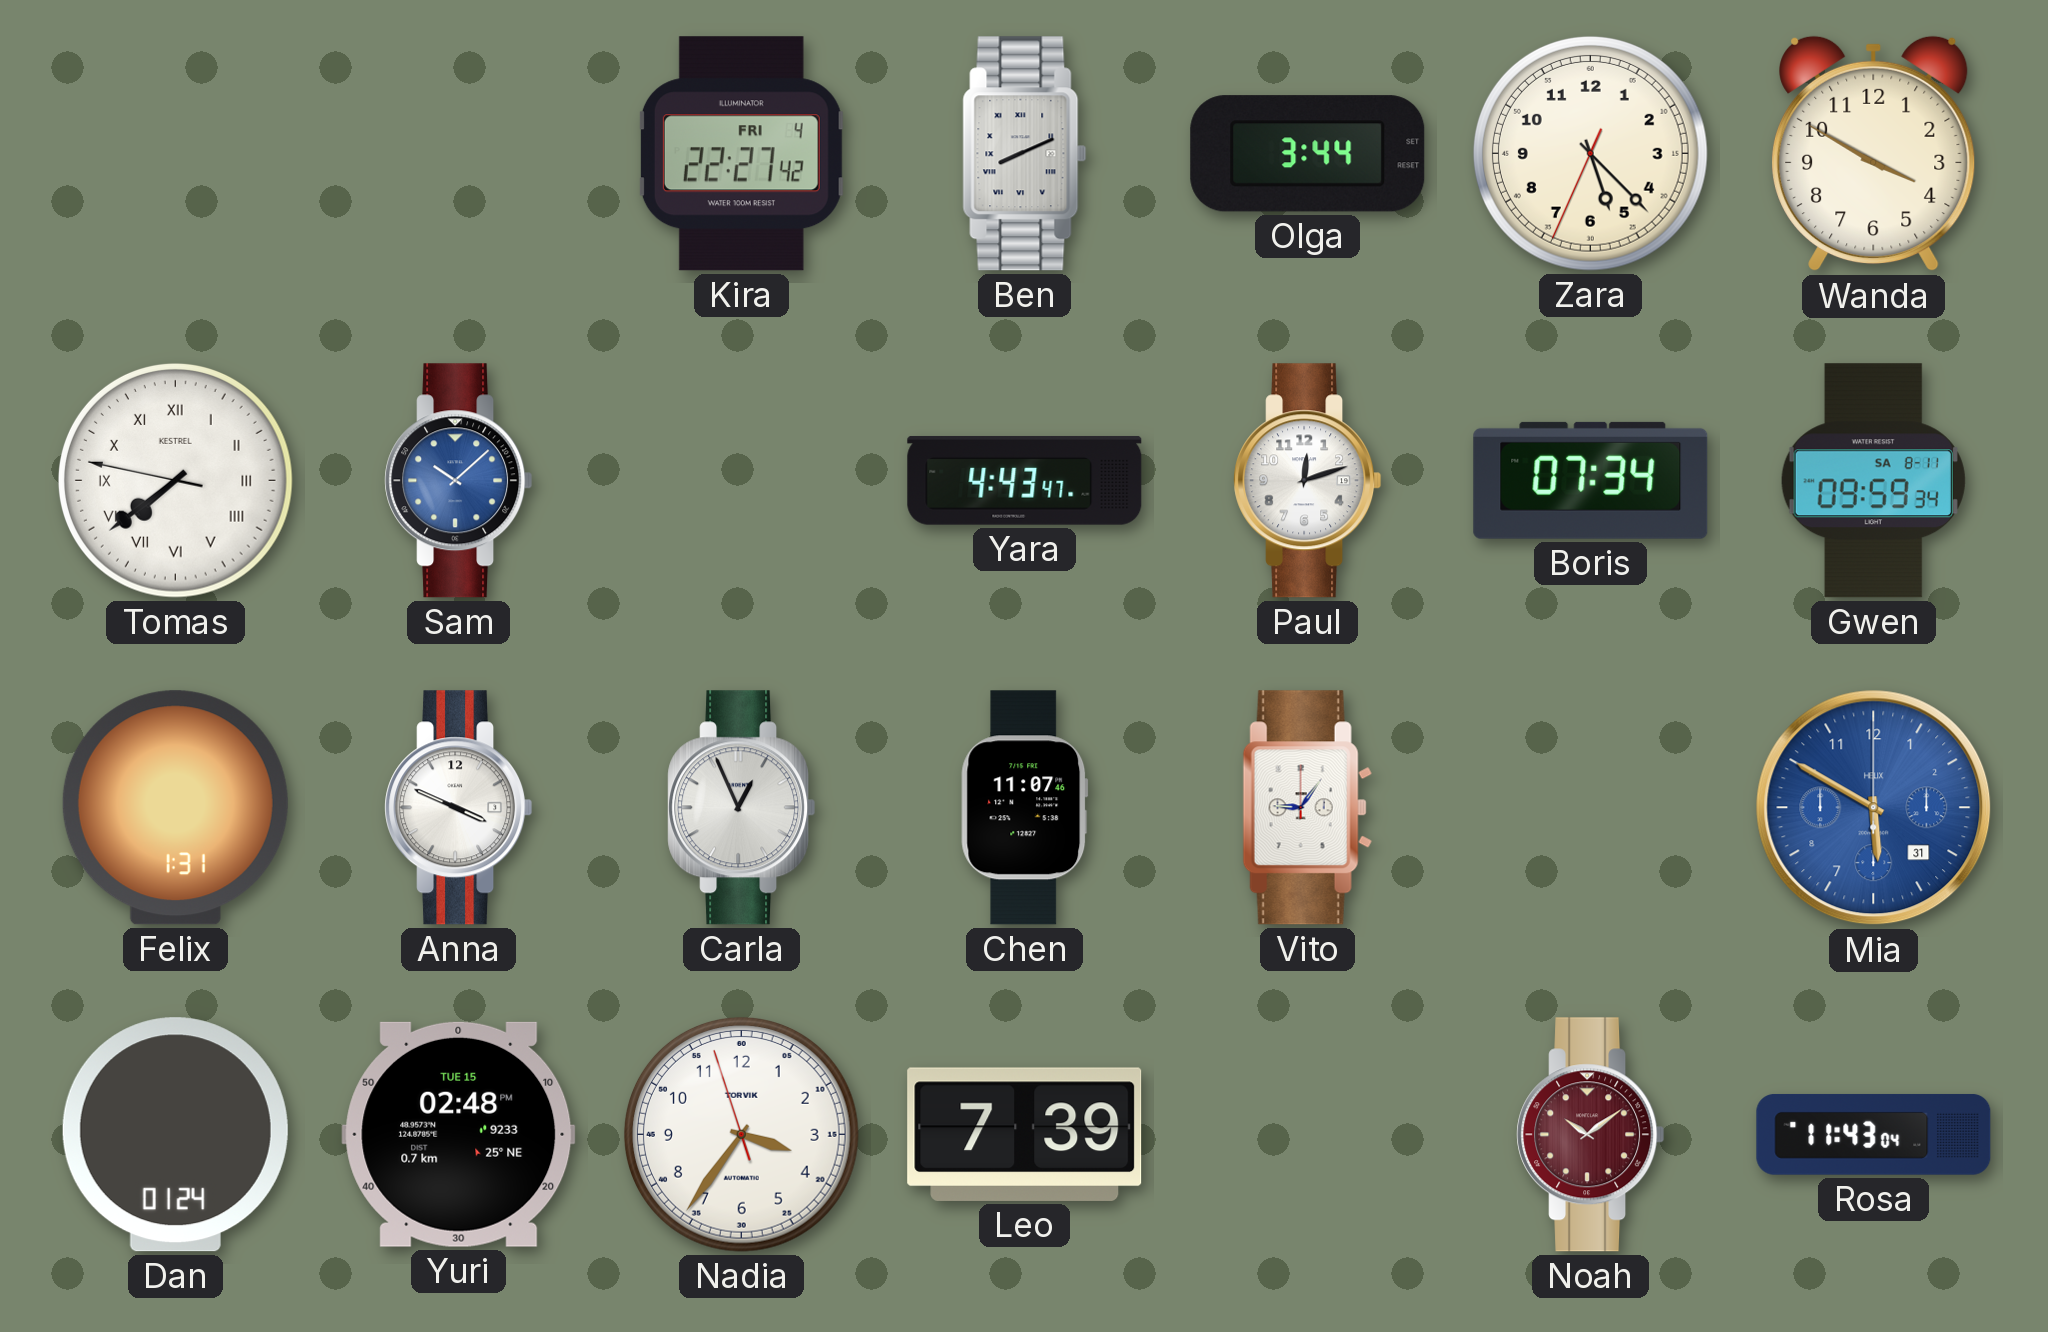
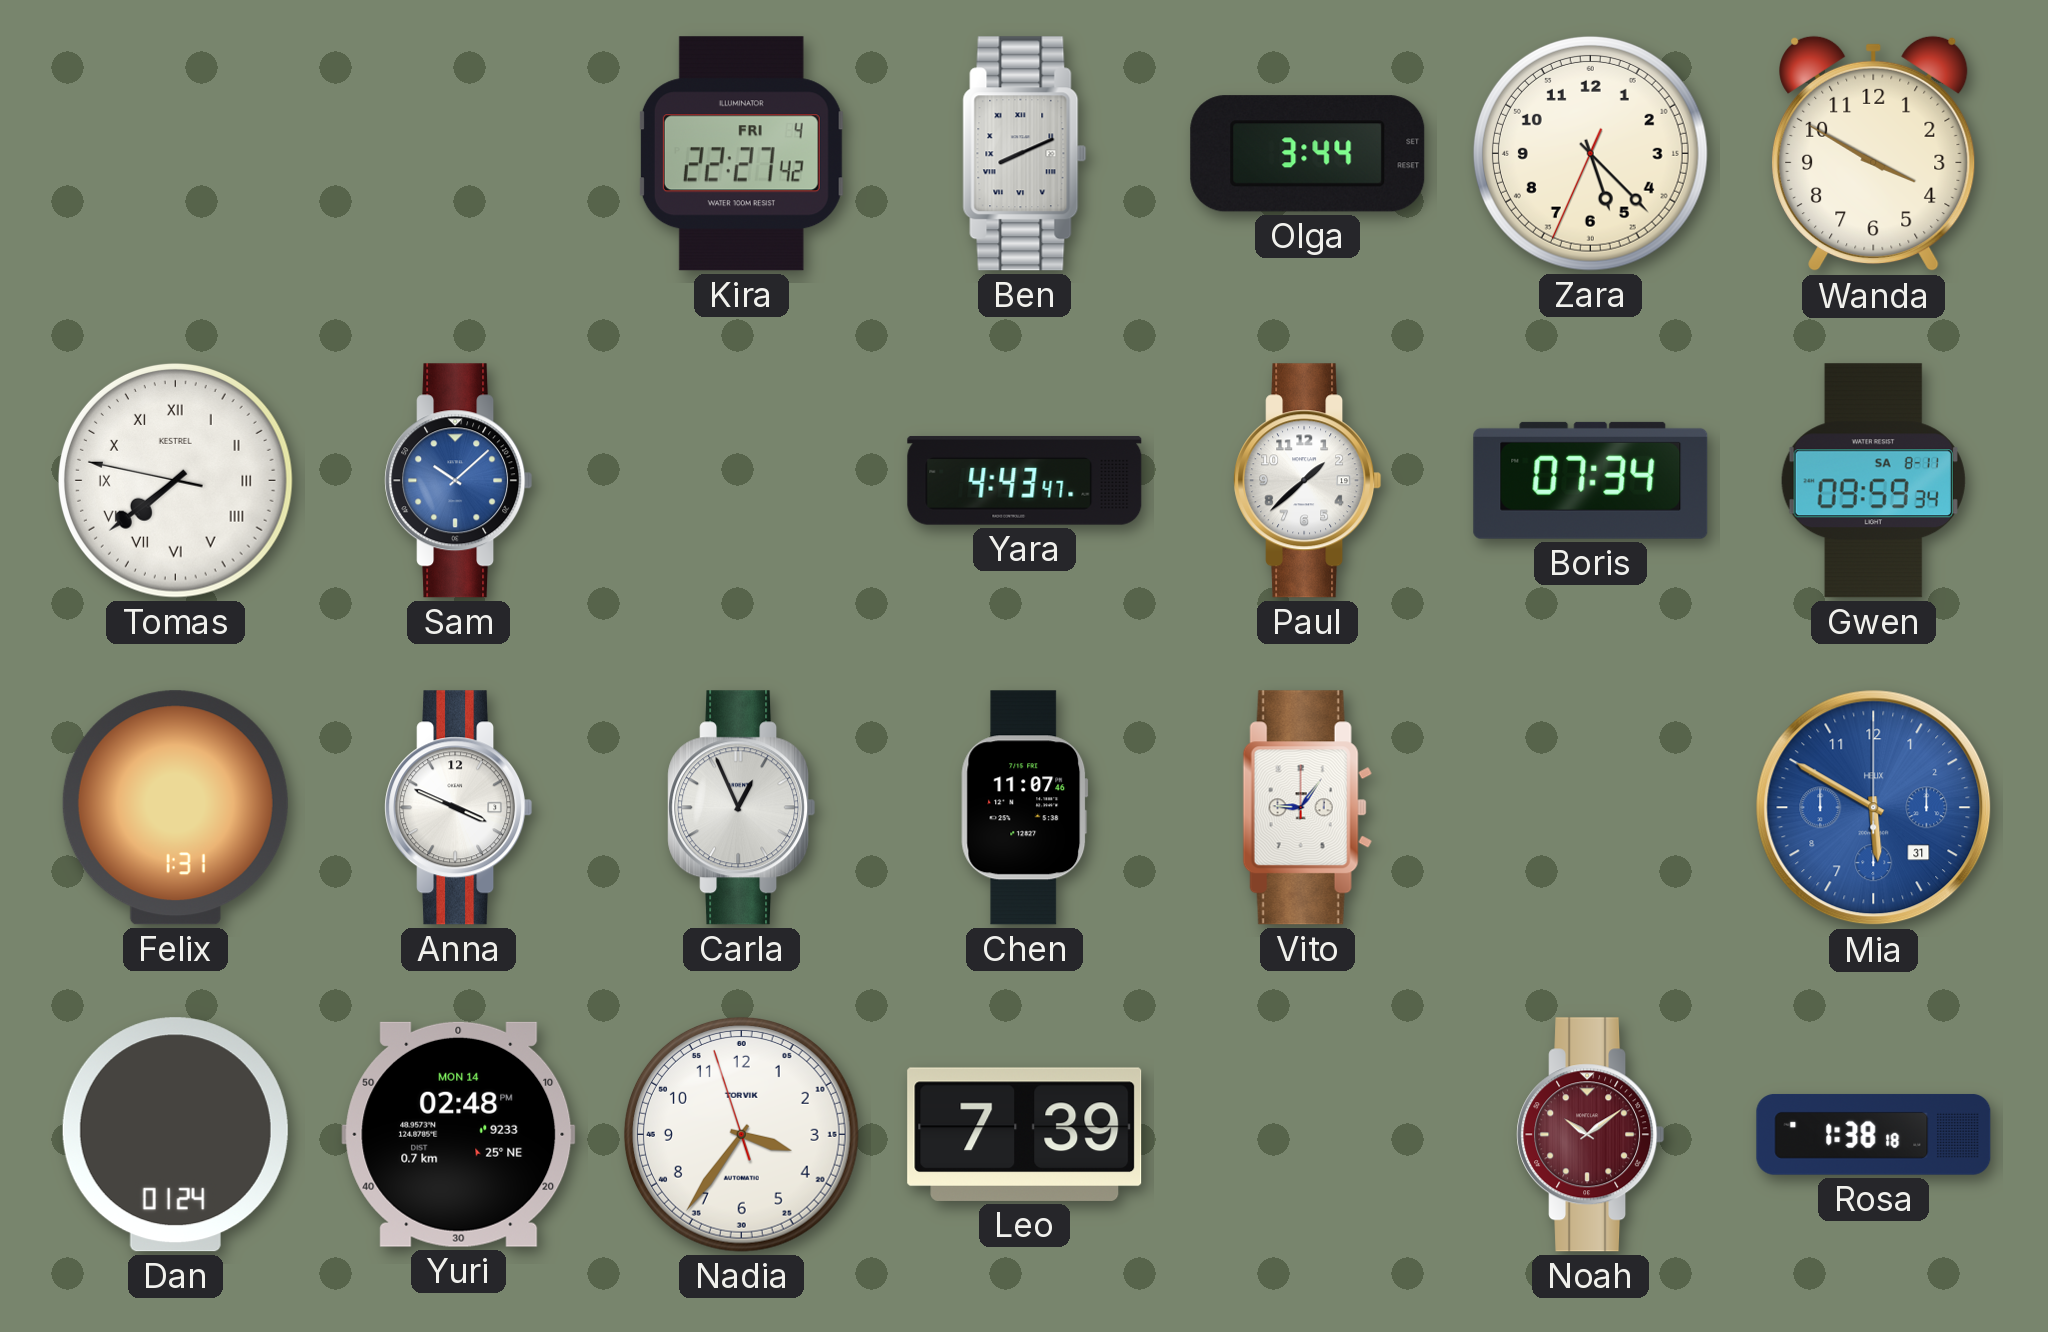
Paul: 12:12 -> 1:38 (1308, 481)
Yuri date: TUE 15 -> MON 14 (459, 1134)
Rosa: 11:43 -> 1:38 (1874, 1134)
